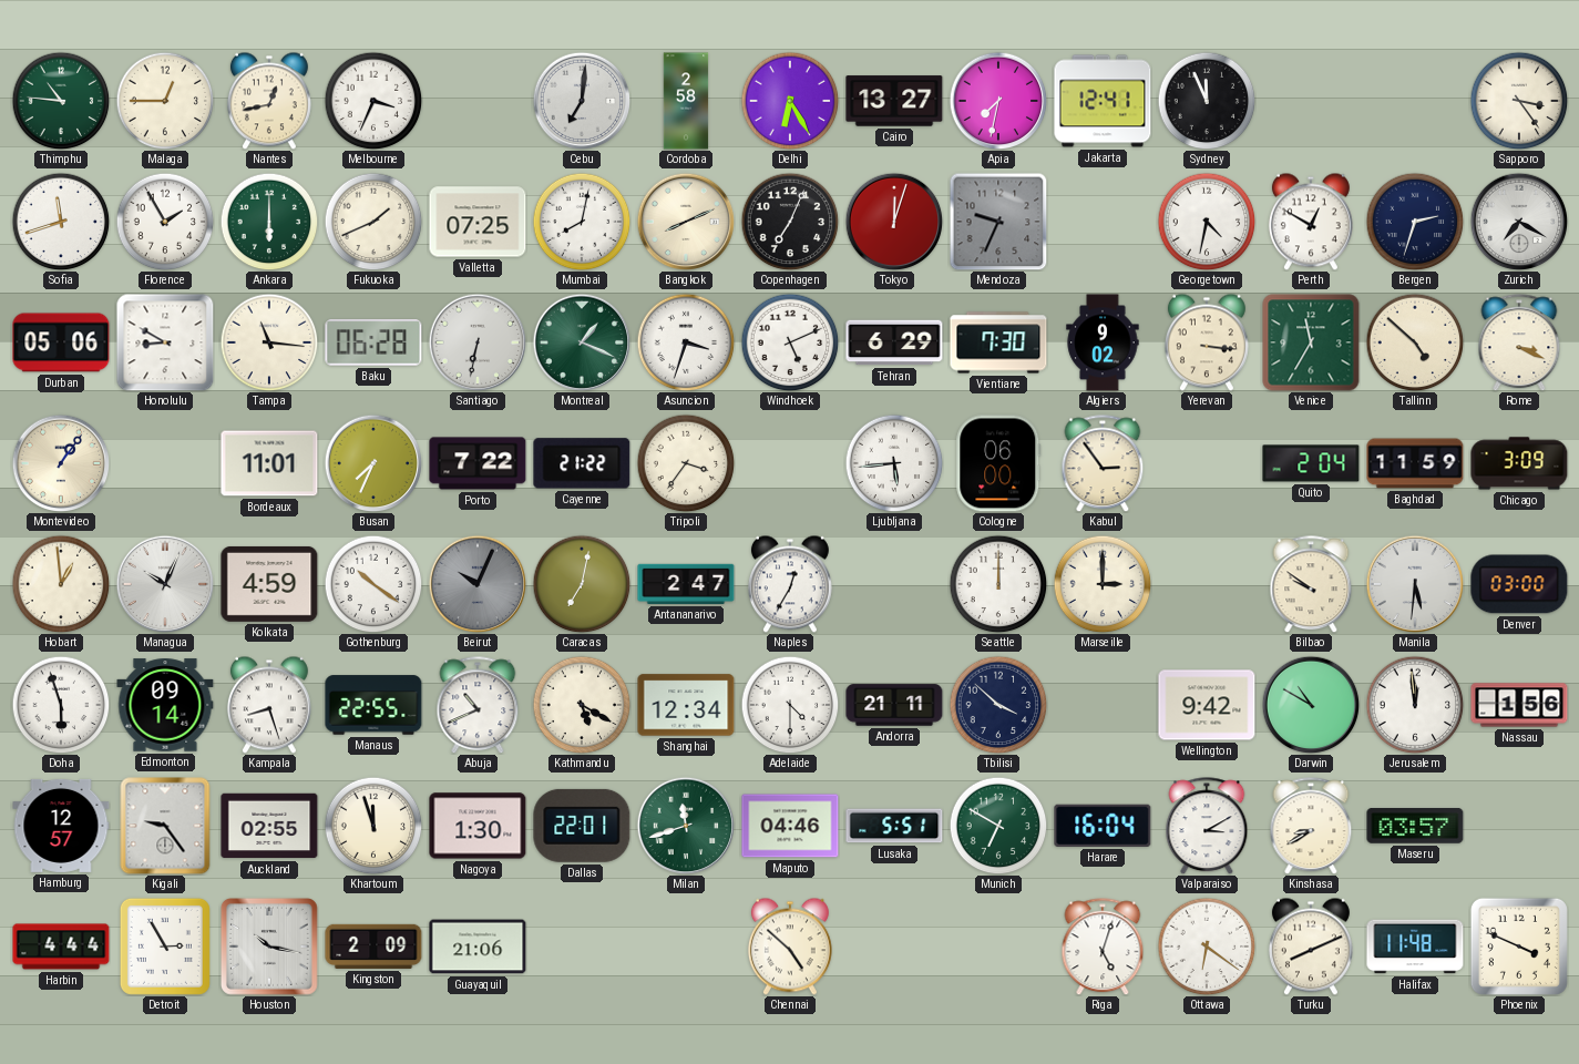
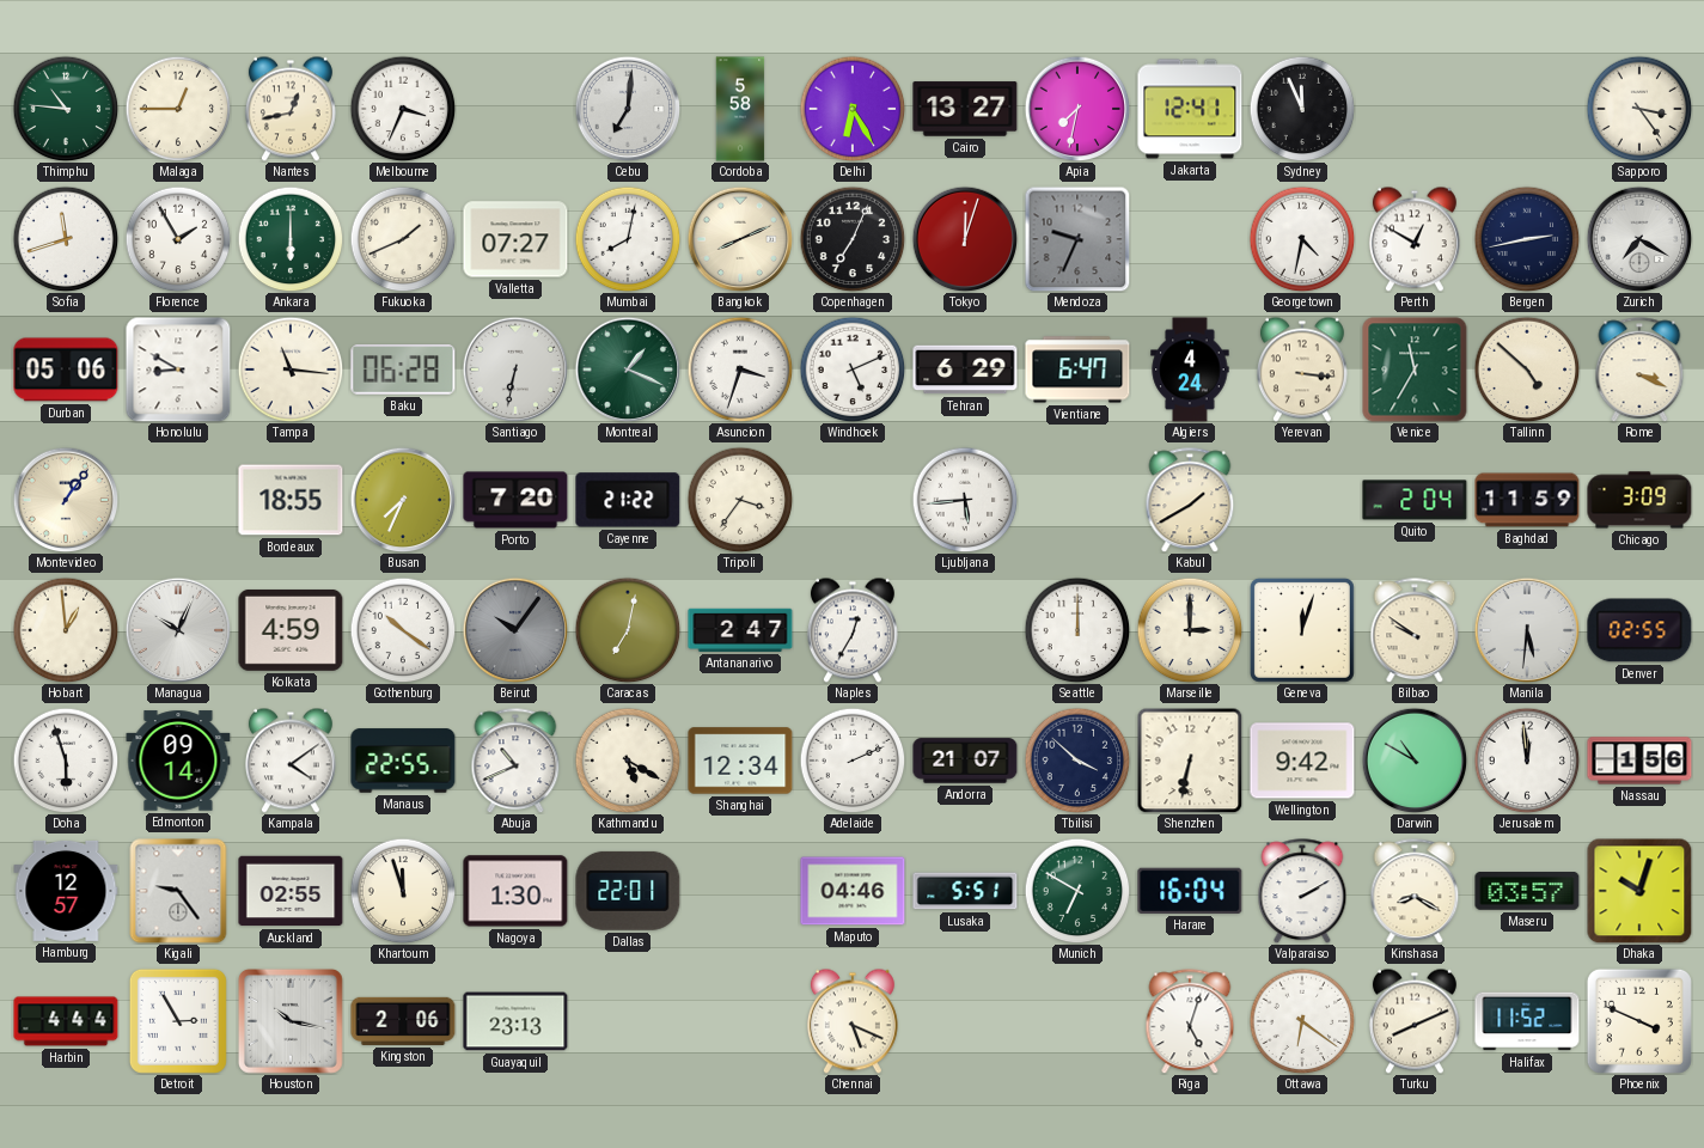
Cordoba: 2:58 -> 5:58 (740, 109)
Valletta: 07:25 -> 07:27 (515, 239)
Bergen: 2:33 -> 2:43 (1527, 239)
Vientiane: 7:30 -> 6:47 (1077, 370)
Algiers: 9:02 -> 4:24 (1190, 370)
Bordeaux: 11:01 -> 18:55 (291, 500)
Porto: 7:22 -> 7:20 (515, 500)
Cologne: 06:00 -> none (998, 463)
Kabul: 2:54 -> 1:40 (1190, 500)
Beirut: 10:04 -> 10:06 (515, 630)
Geneva: none -> 12:03 (1302, 630)
Denver: 03:00 -> 02:55 (1639, 630)
Kampala: 8:27 -> 4:09 (291, 761)
Adelaide: 4:30 -> 2:11 (853, 761)
Andorra: 21:11 -> 21:07 (965, 761)
Shenzhen: none -> 6:32 (1190, 761)
Milan: 11:42 -> none (686, 826)
Valparaiso: 3:10 -> 2:10 (1302, 891)
Kinshasa: 8:40 -> 8:20 (1415, 891)
Dhaka: none -> 10:03 (1639, 891)
Kingston: 2:09 -> 2:06 (403, 1021)
Guayaquil: 21:06 -> 23:13 (515, 1021)
Chennai: 4:52 -> 5:19 (853, 1021)
Halifax: 11:48 -> 11:52 (1527, 1021)
